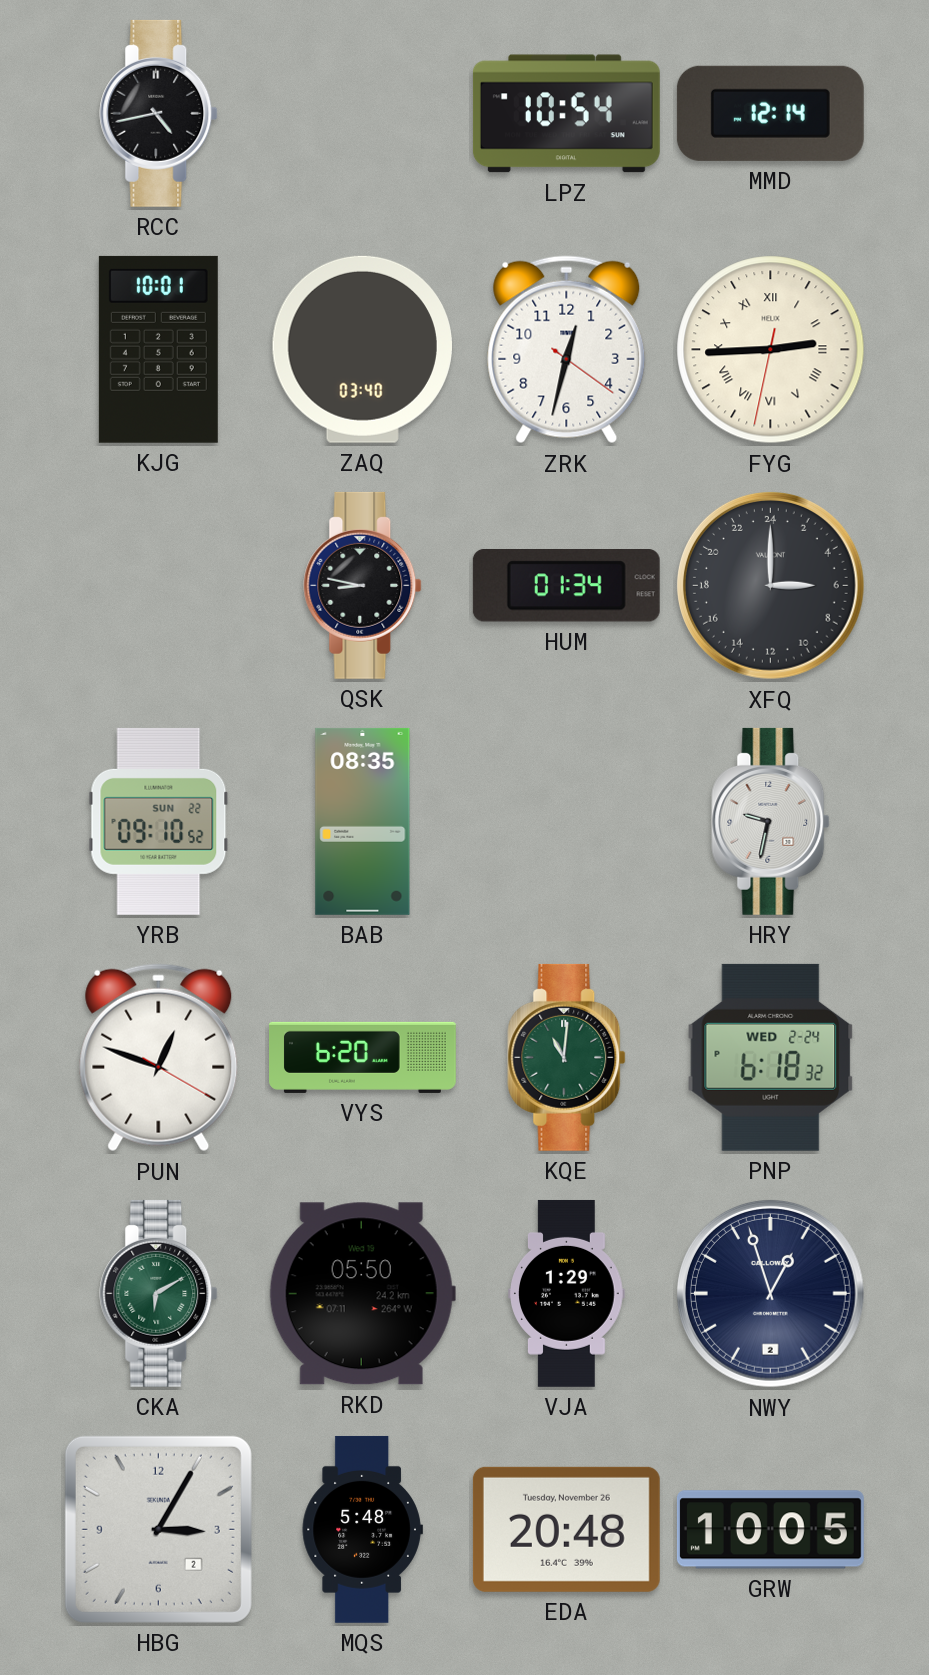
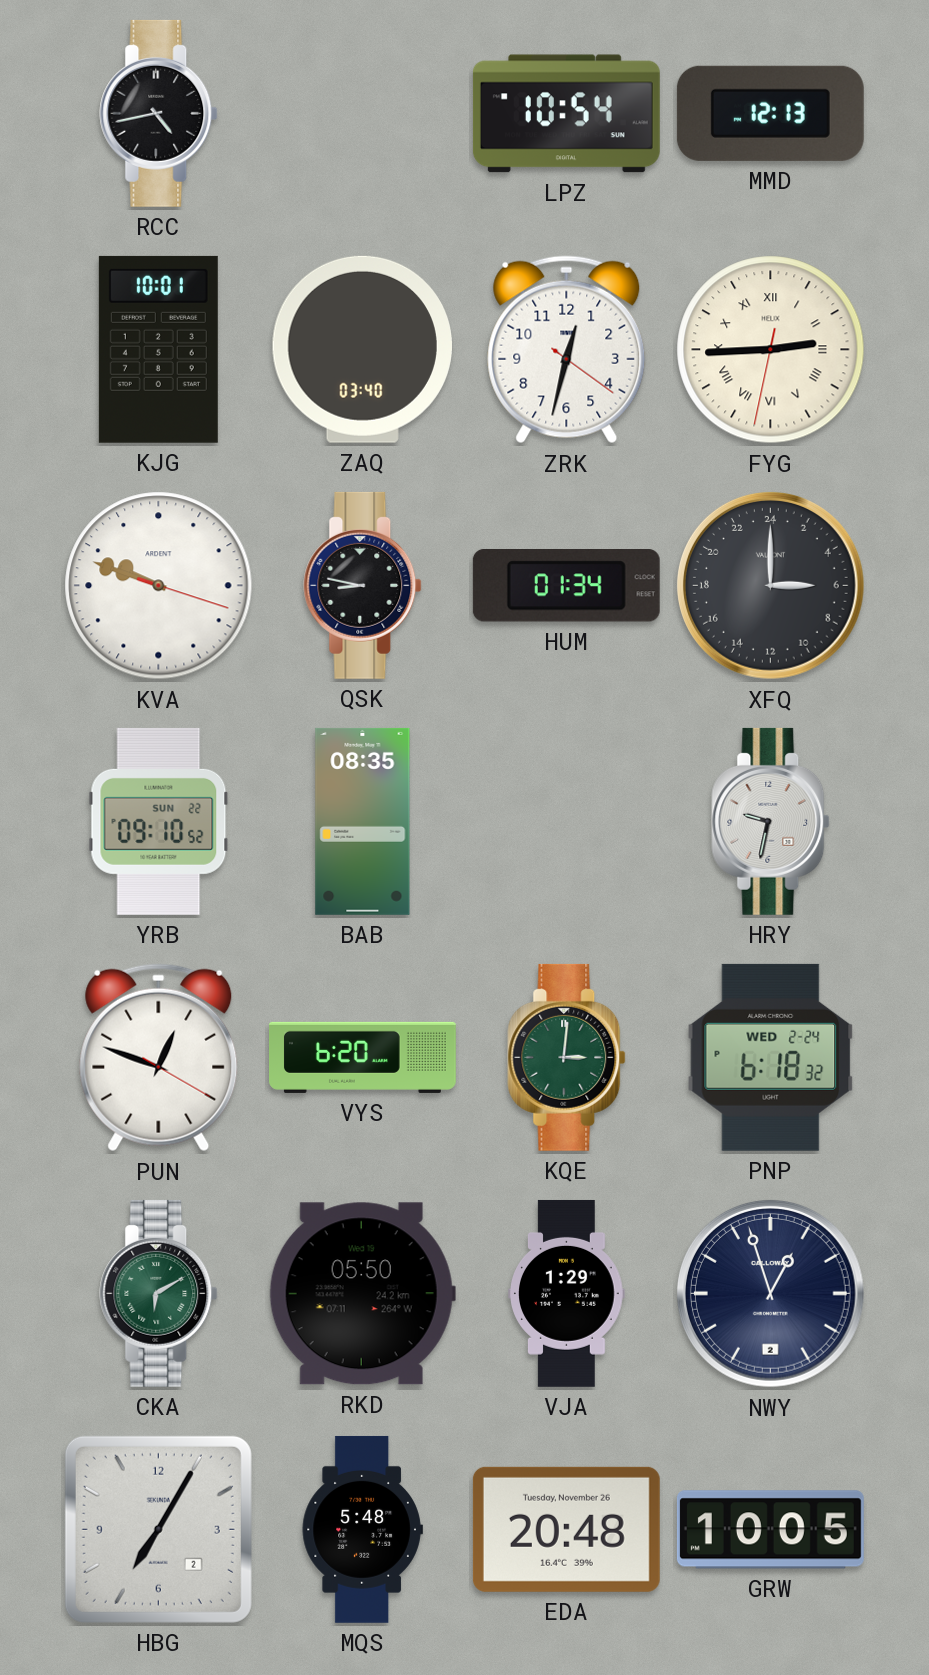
MMD: 12:14 -> 12:13 (770, 113)
KVA: none -> 9:48 (159, 586)
KQE: 11:01 -> 3:01 (567, 1057)
HBG: 3:05 -> 7:05 (158, 1529)
